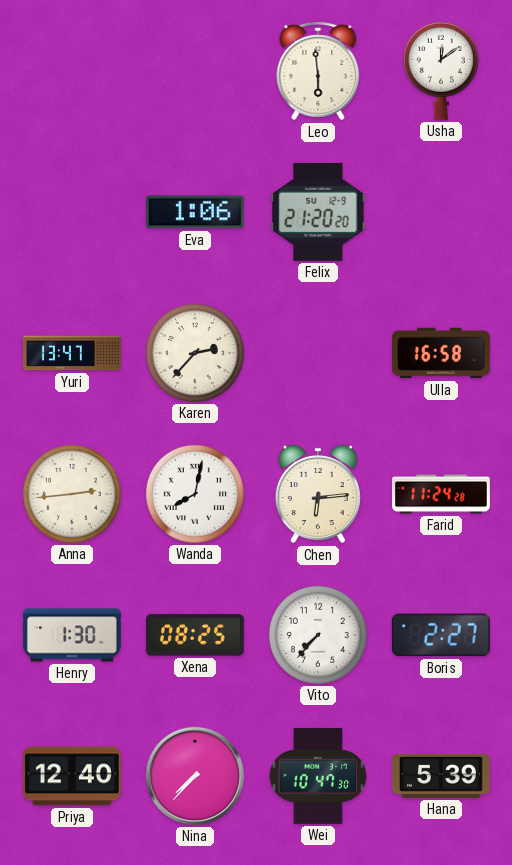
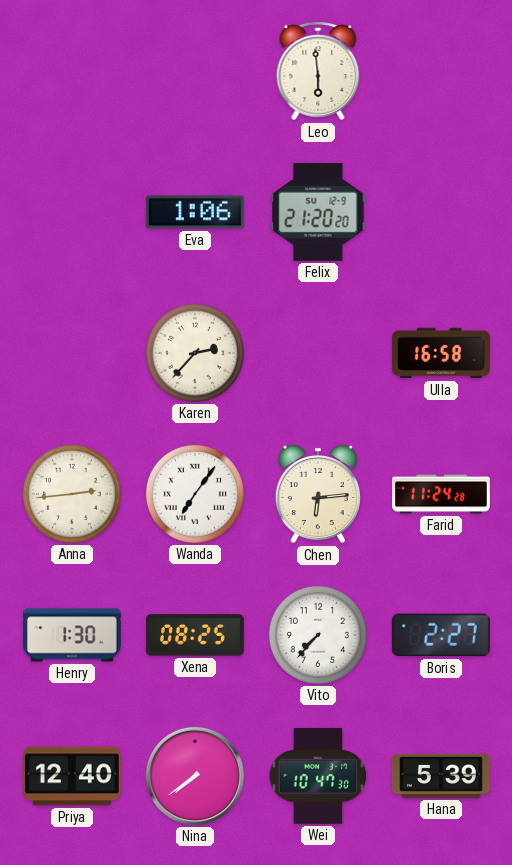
Usha: 12:09 -> none (441, 71)
Yuri: 13:47 -> none (72, 353)
Wanda: 8:02 -> 7:06 (195, 494)
Nina: 7:37 -> 7:39 (195, 776)
